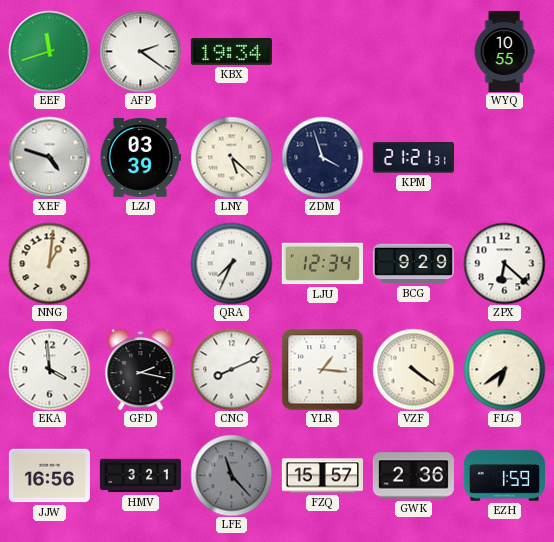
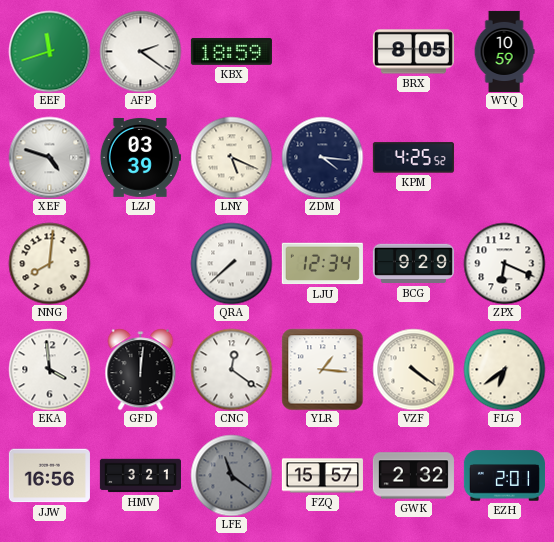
KBX: 19:34 -> 18:59 (231, 51)
BRX: none -> 8:05 (413, 52)
WYQ: 10:55 -> 10:59 (504, 51)
LNY: 5:22 -> 5:19 (231, 157)
ZDM: 3:57 -> 4:16 (322, 157)
KPM: 21:21 -> 4:25 (413, 158)
NNG: 1:01 -> 8:01 (49, 263)
QRA: 7:34 -> 7:38 (231, 263)
ZPX: 6:22 -> 6:19 (504, 263)
GFD: 2:17 -> 12:01 (141, 369)
CNC: 8:11 -> 12:21 (231, 369)
LFE: 11:23 -> 11:21 (231, 475)
GWK: 2:36 -> 2:32 (413, 476)
EZH: 1:59 -> 2:01 (504, 476)
